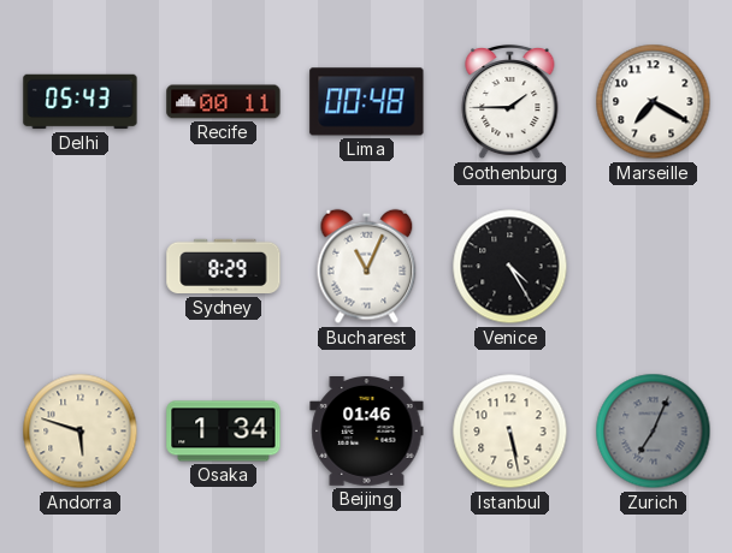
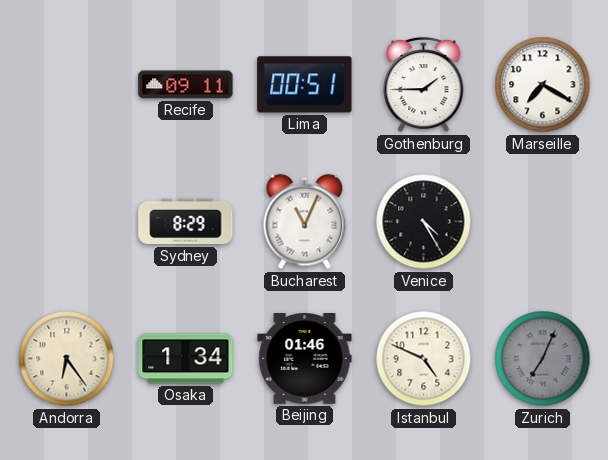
Delhi: 05:43 -> none (81, 102)
Recife: 00:11 -> 09:11 (186, 85)
Lima: 00:48 -> 00:51 (305, 85)
Andorra: 5:48 -> 6:24 (67, 359)
Istanbul: 5:28 -> 4:49 (424, 359)
